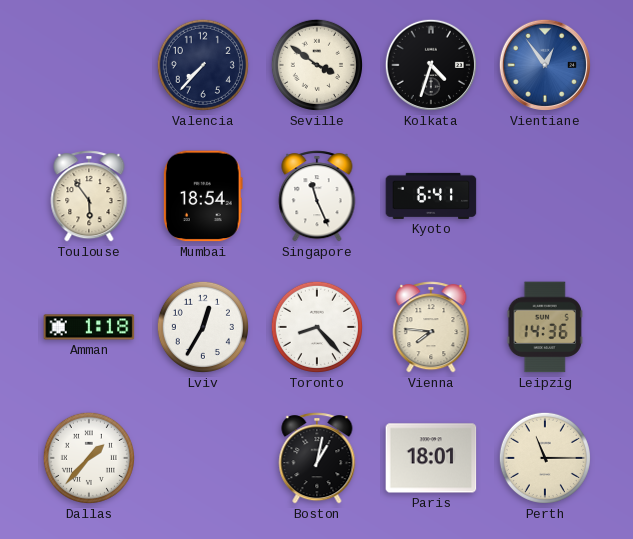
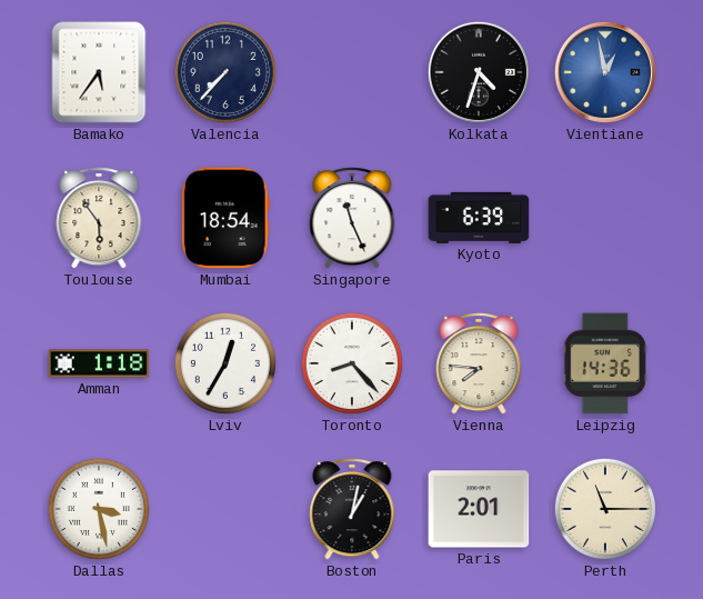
Bamako: none -> 5:36 (99, 72)
Seville: 3:51 -> none (317, 65)
Vientiane: 12:54 -> 12:58 (605, 72)
Kyoto: 6:41 -> 6:39 (479, 218)
Dallas: 1:37 -> 3:28 (99, 509)
Paris: 18:01 -> 2:01 (479, 509)
